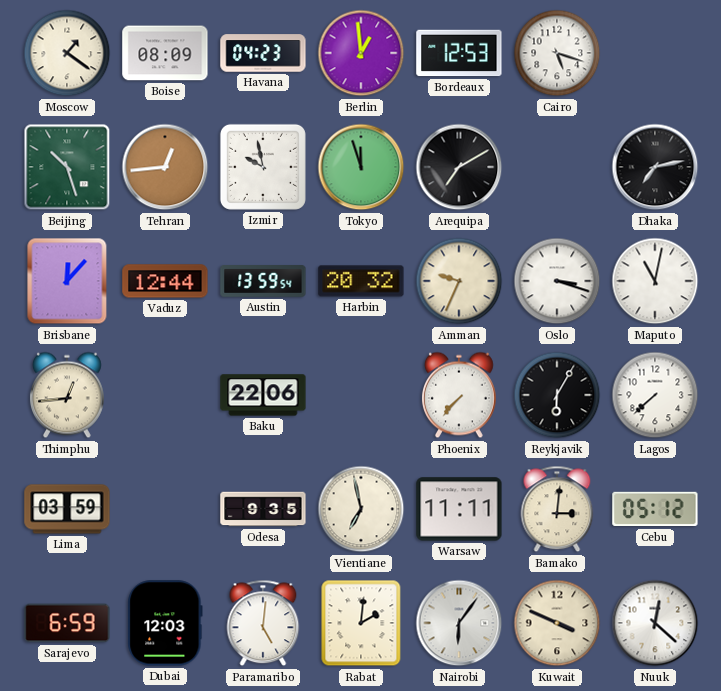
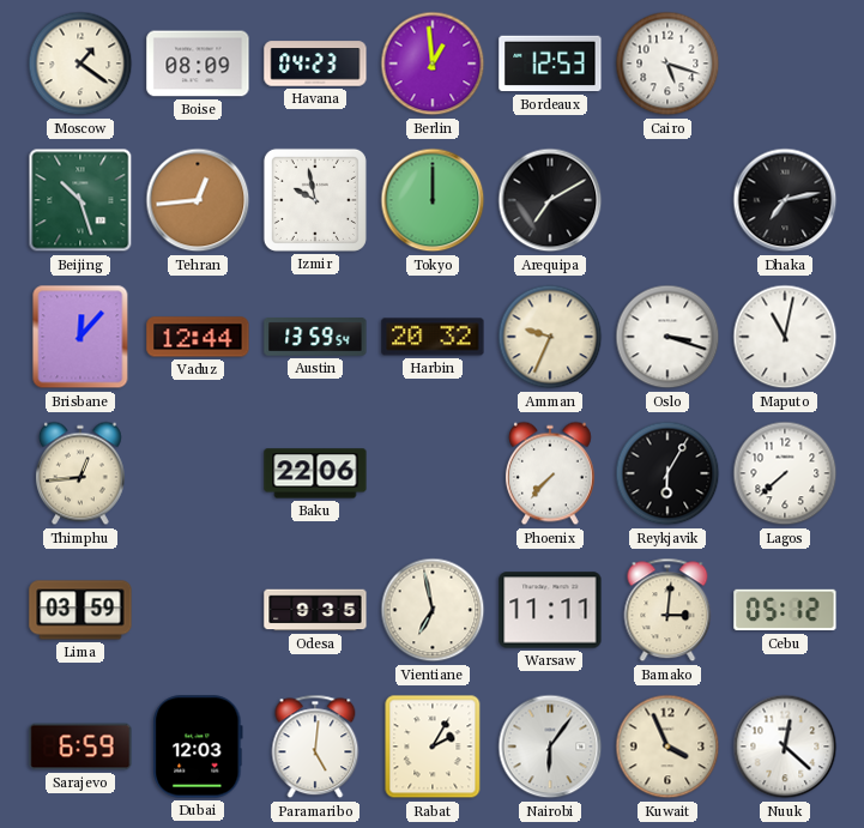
Tokyo: 11:57 -> 12:00 (433, 200)
Rabat: 2:01 -> 2:05 (433, 747)
Kuwait: 3:49 -> 3:56 (667, 747)
